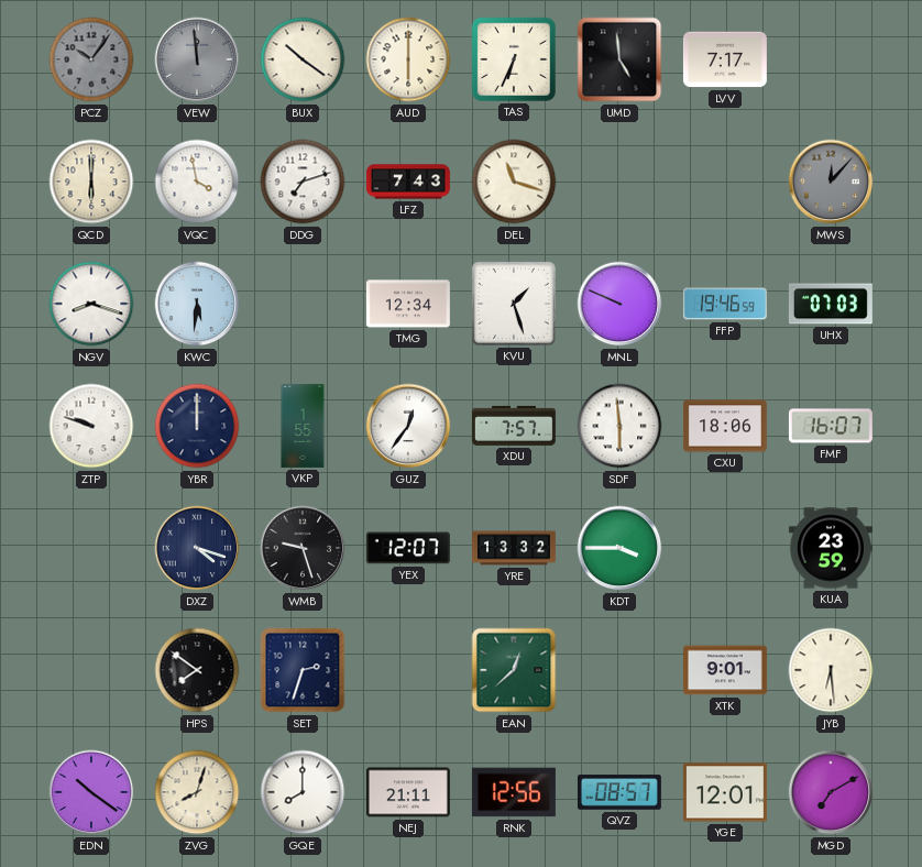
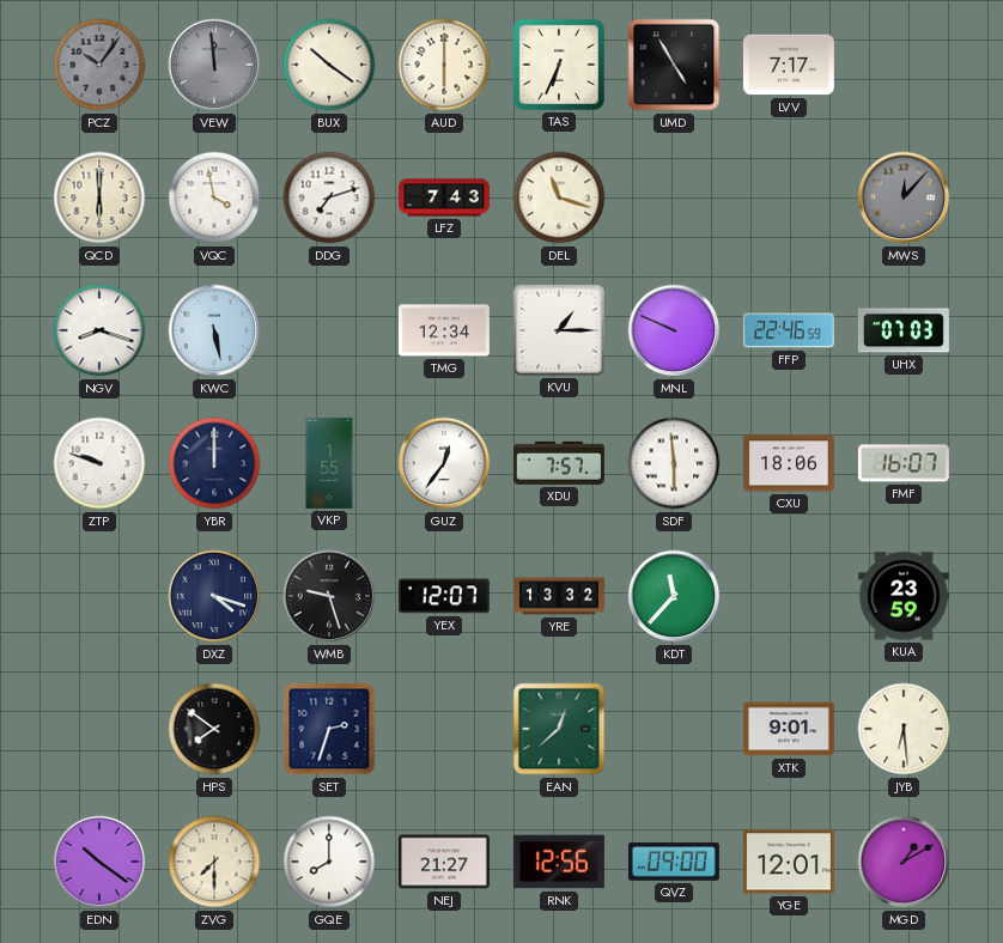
UMD: 4:59 -> 4:55 (674, 65)
KWC: 5:31 -> 5:28 (214, 330)
KVU: 1:27 -> 1:15 (559, 330)
FFP: 19:46 -> 22:46 (789, 330)
KDT: 3:45 -> 11:37 (674, 596)
ZVG: 8:03 -> 7:30 (214, 862)
NEJ: 21:11 -> 21:27 (444, 862)
QVZ: 08:57 -> 09:00 (674, 862)
MGD: 7:10 -> 1:10 (904, 862)
